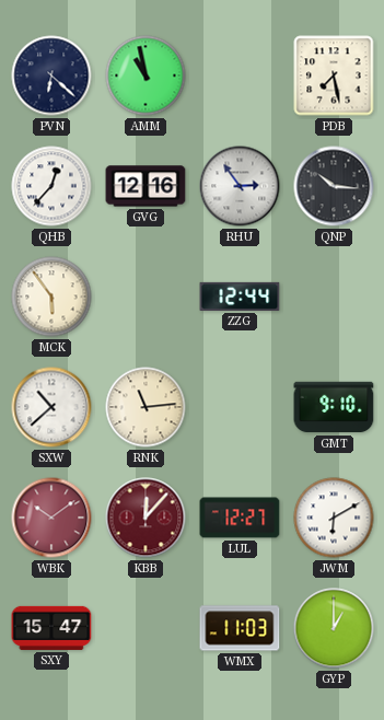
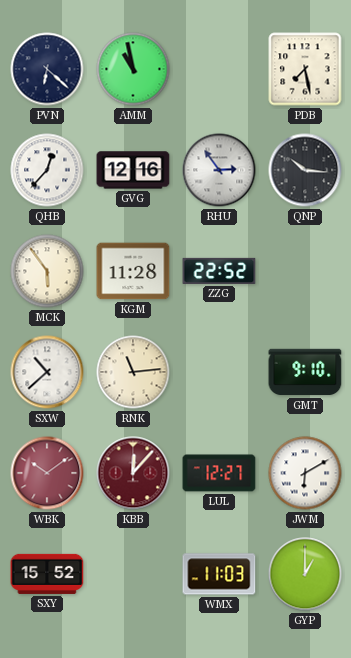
KGM: none -> 11:28 (133, 271)
ZZG: 12:44 -> 22:52 (219, 271)
SXY: 15:47 -> 15:52 (47, 574)
